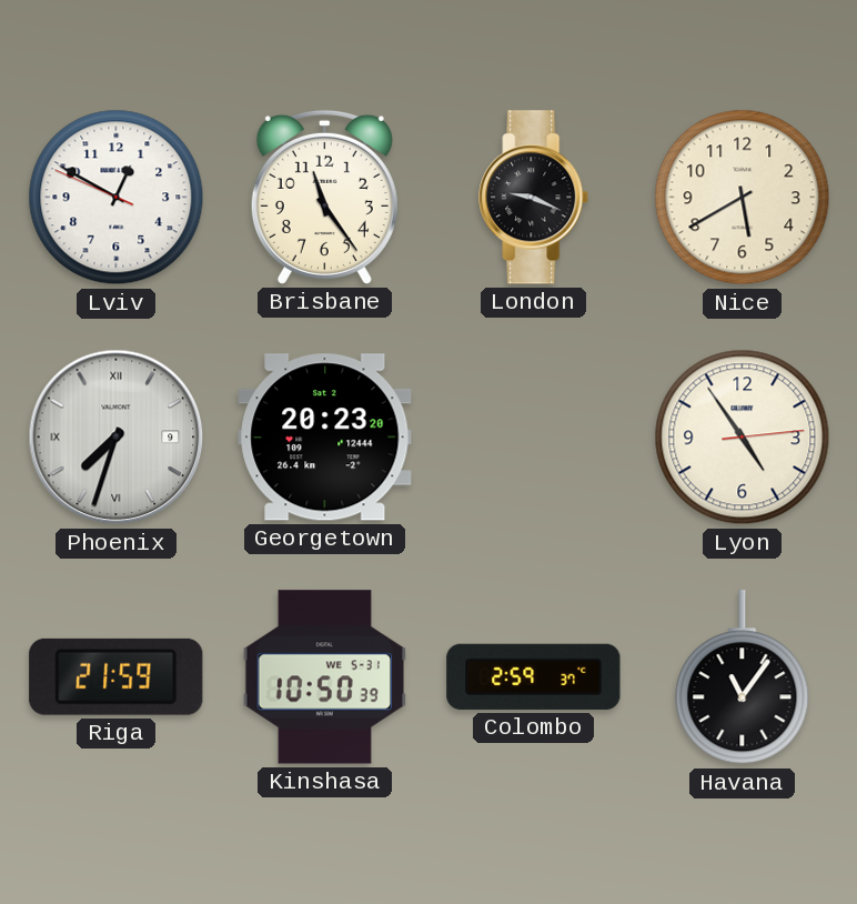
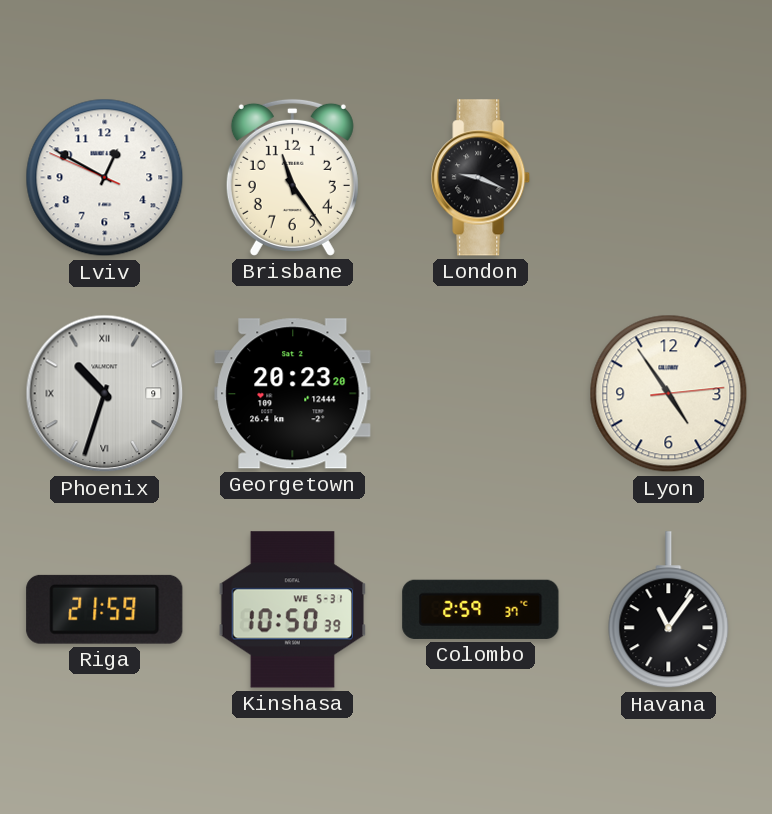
Nice: 5:40 -> none (743, 198)
Phoenix: 7:33 -> 10:33 (105, 394)
